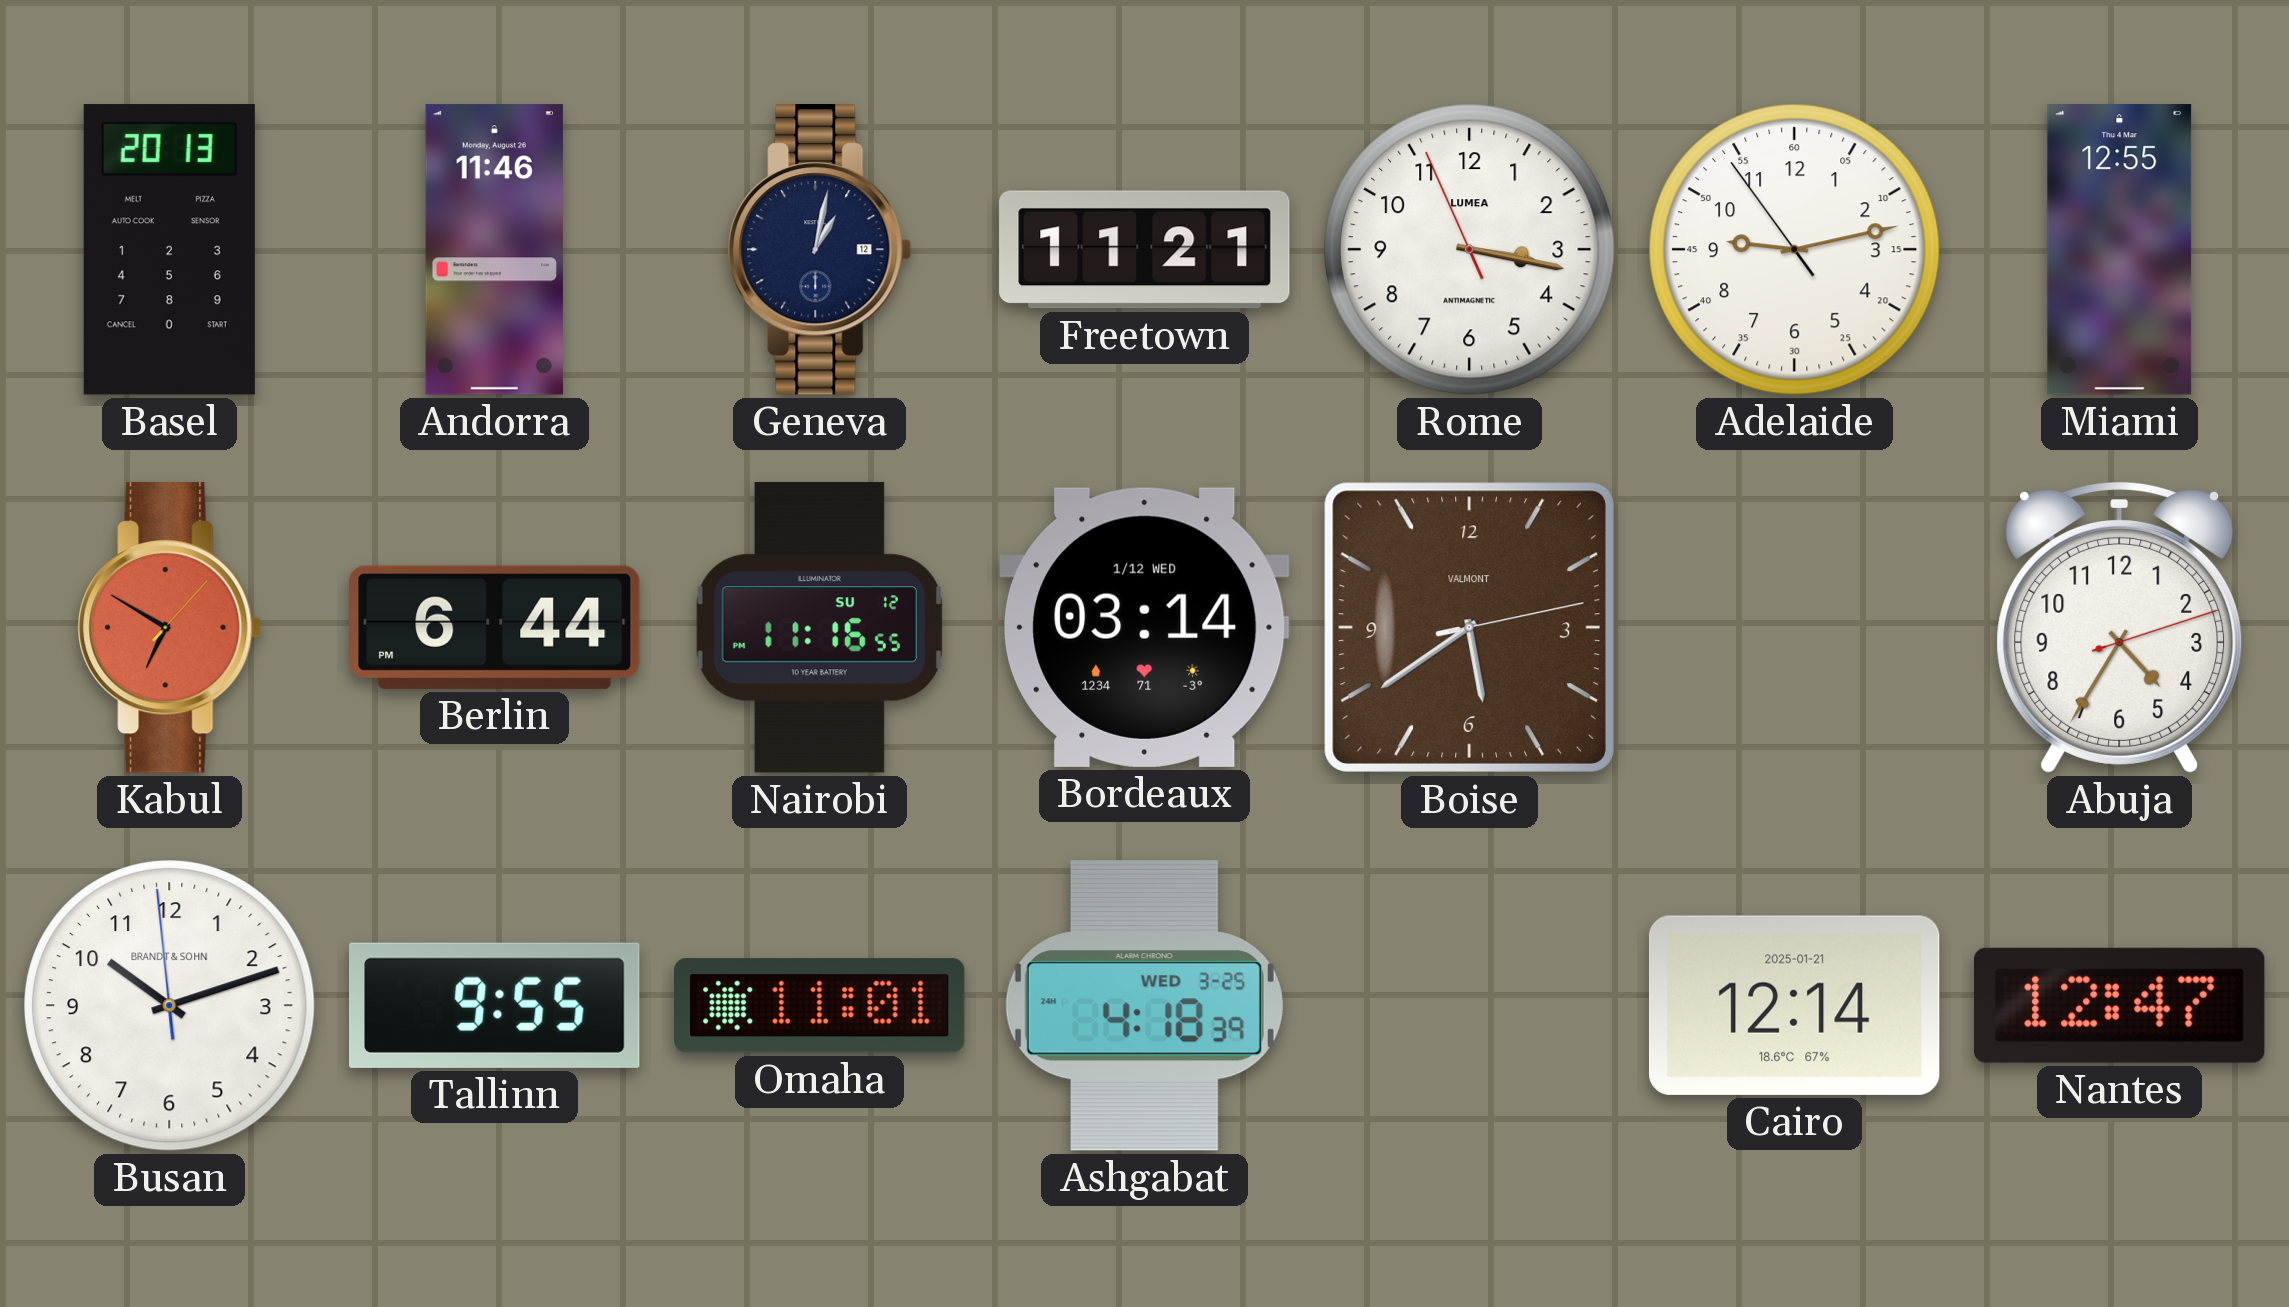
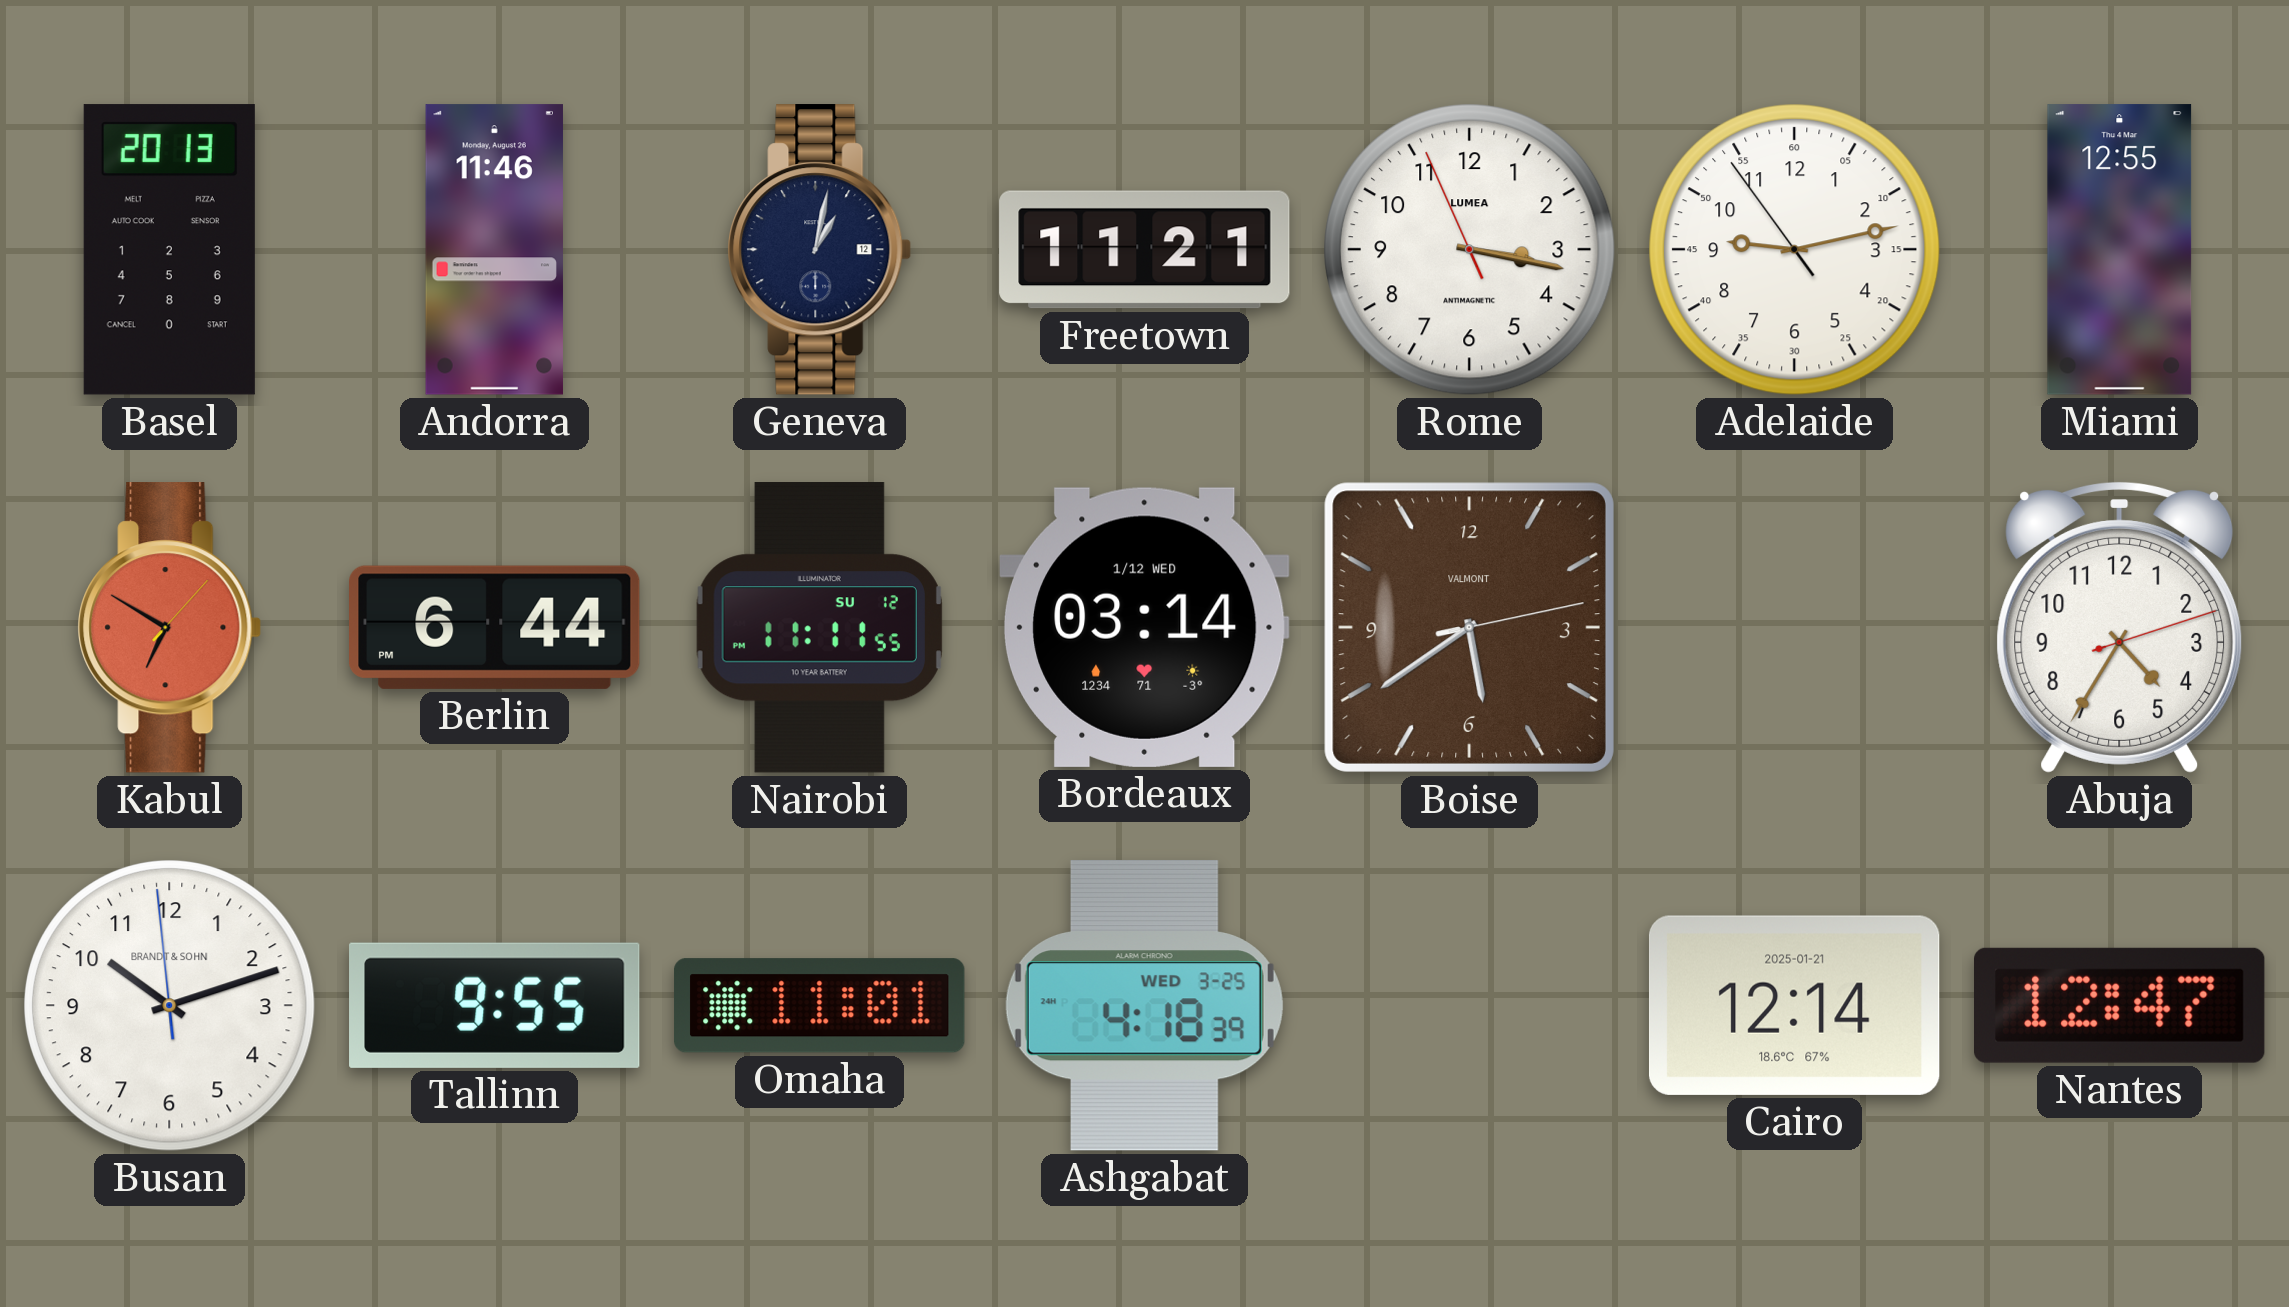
Nairobi: 11:16 -> 11:11 (819, 628)
